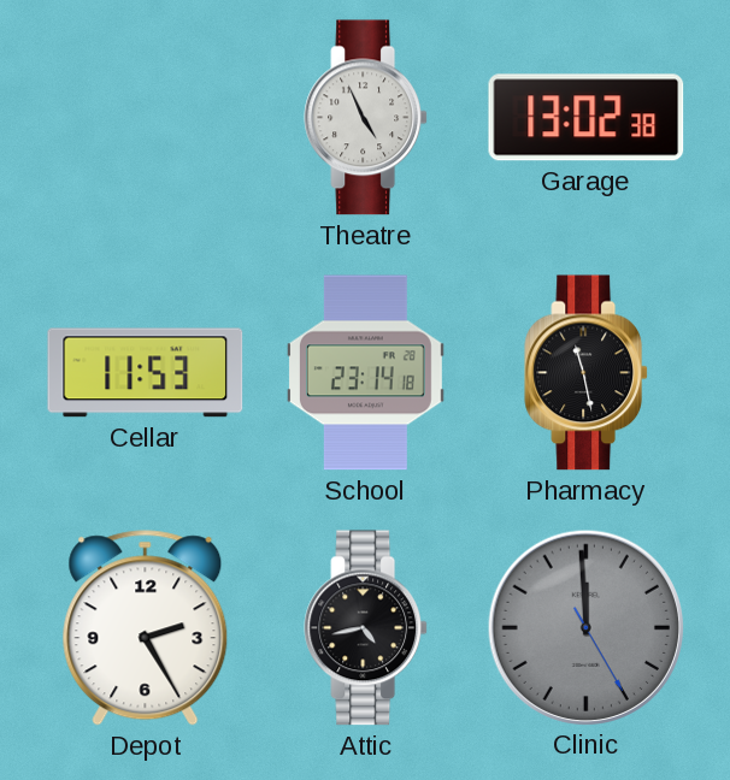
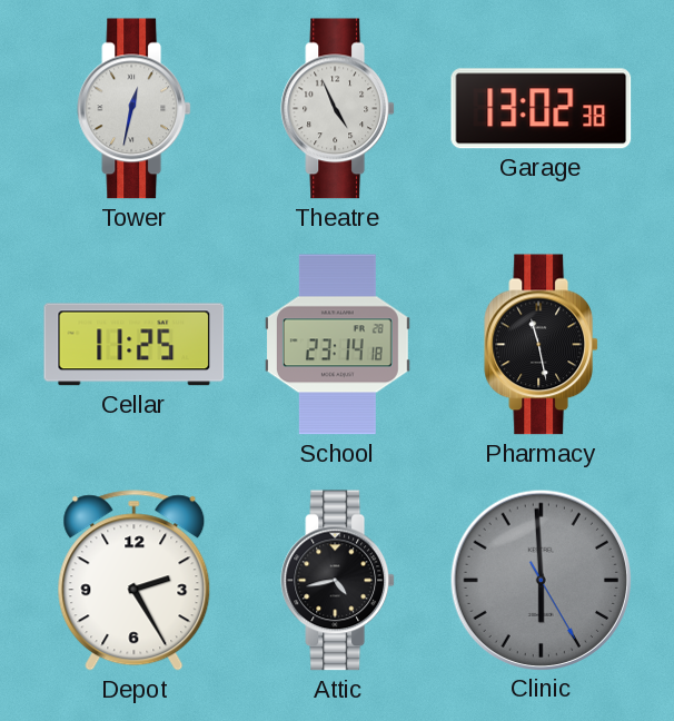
Tower: none -> 12:32 (135, 109)
Cellar: 11:53 -> 11:25 (135, 345)
Clinic: 11:59 -> 5:59 (541, 580)
